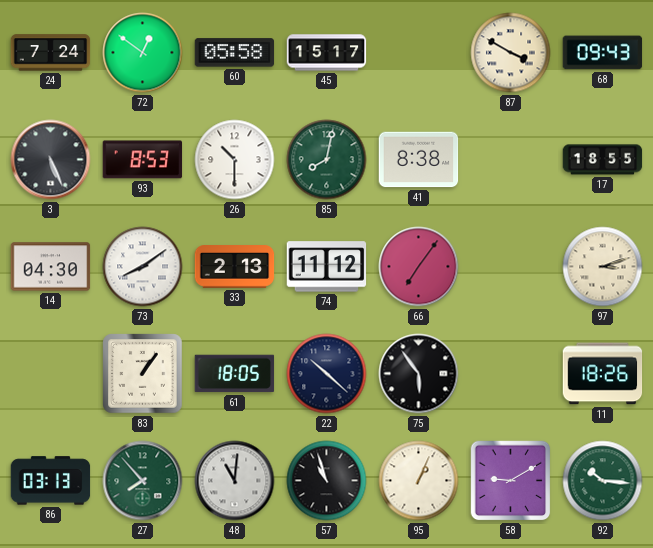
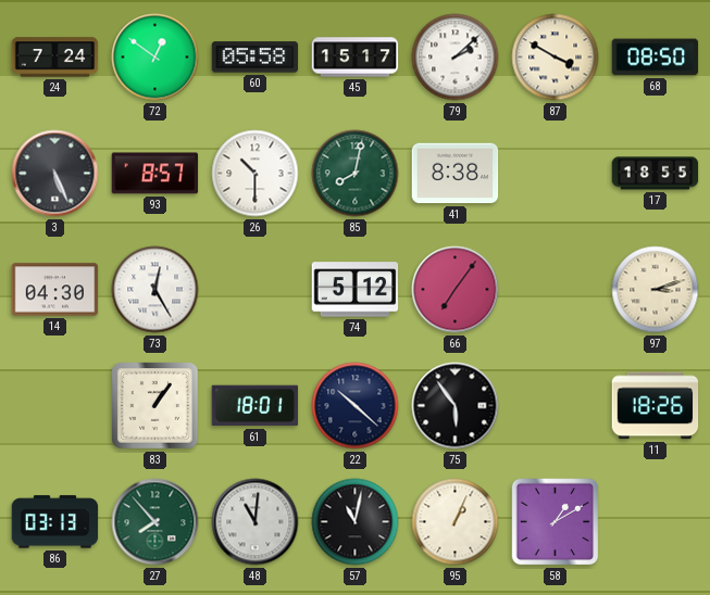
79: none -> 2:08 (456, 58)
68: 09:43 -> 08:50 (656, 58)
93: 8:53 -> 8:57 (155, 174)
73: 8:09 -> 12:25 (155, 290)
33: 2:13 -> none (235, 267)
74: 11:12 -> 5:12 (356, 290)
61: 18:05 -> 18:01 (256, 406)
57: 10:57 -> 11:02 (356, 522)
58: 9:10 -> 1:10 (556, 522)
92: 10:16 -> none (603, 481)
